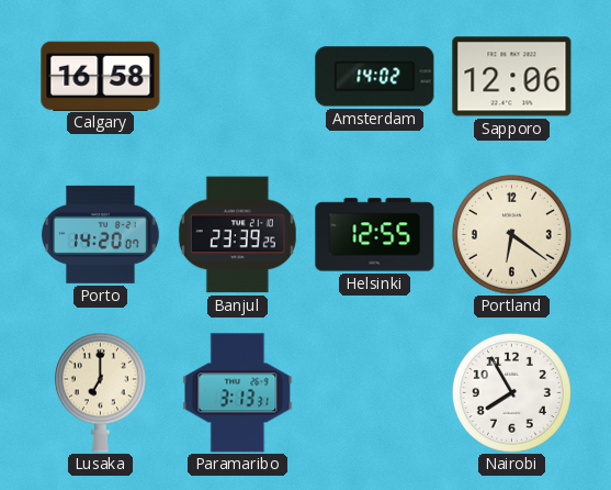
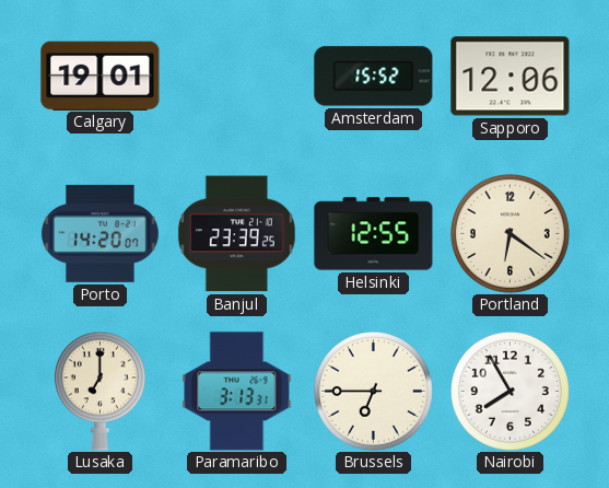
Calgary: 16:58 -> 19:01 (101, 75)
Amsterdam: 14:02 -> 15:52 (374, 77)
Brussels: none -> 6:45 (373, 391)
